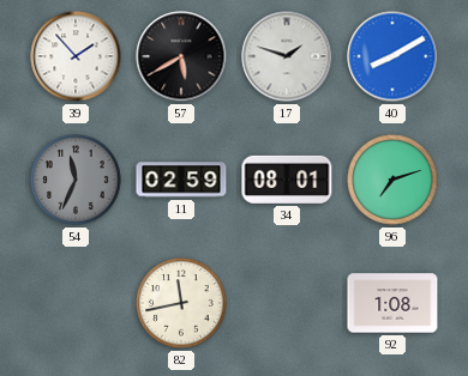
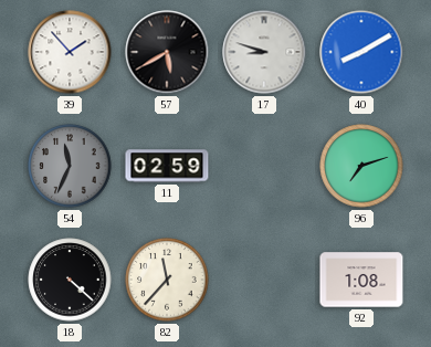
17: 1:48 -> 8:48 (264, 52)
34: 08:01 -> none (287, 180)
18: none -> 4:22 (70, 280)
82: 11:43 -> 11:37 (167, 280)
